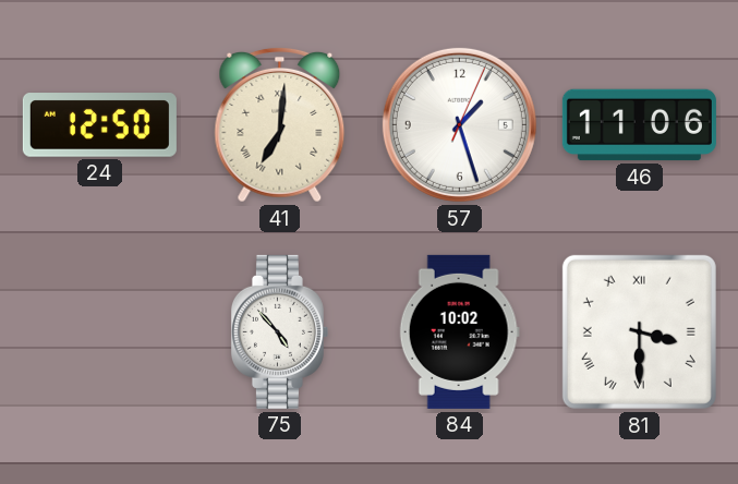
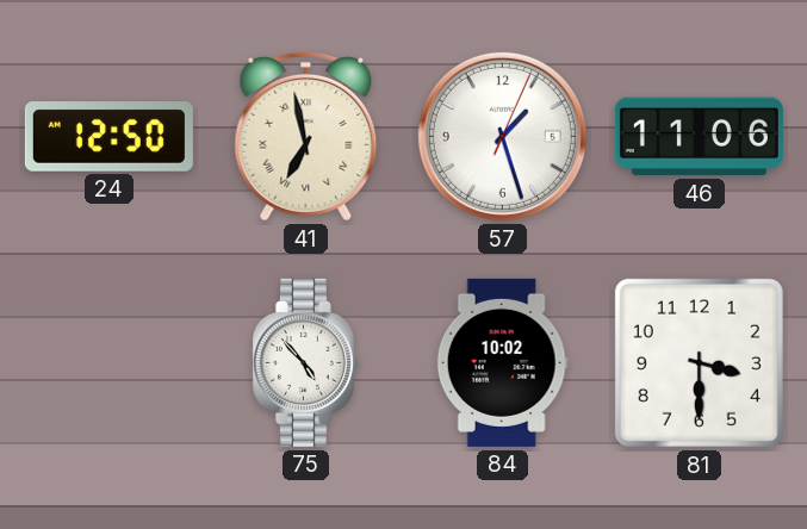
41: 7:01 -> 6:58 (306, 136)
81 numerals: Roman -> Arabic (699, 362)
